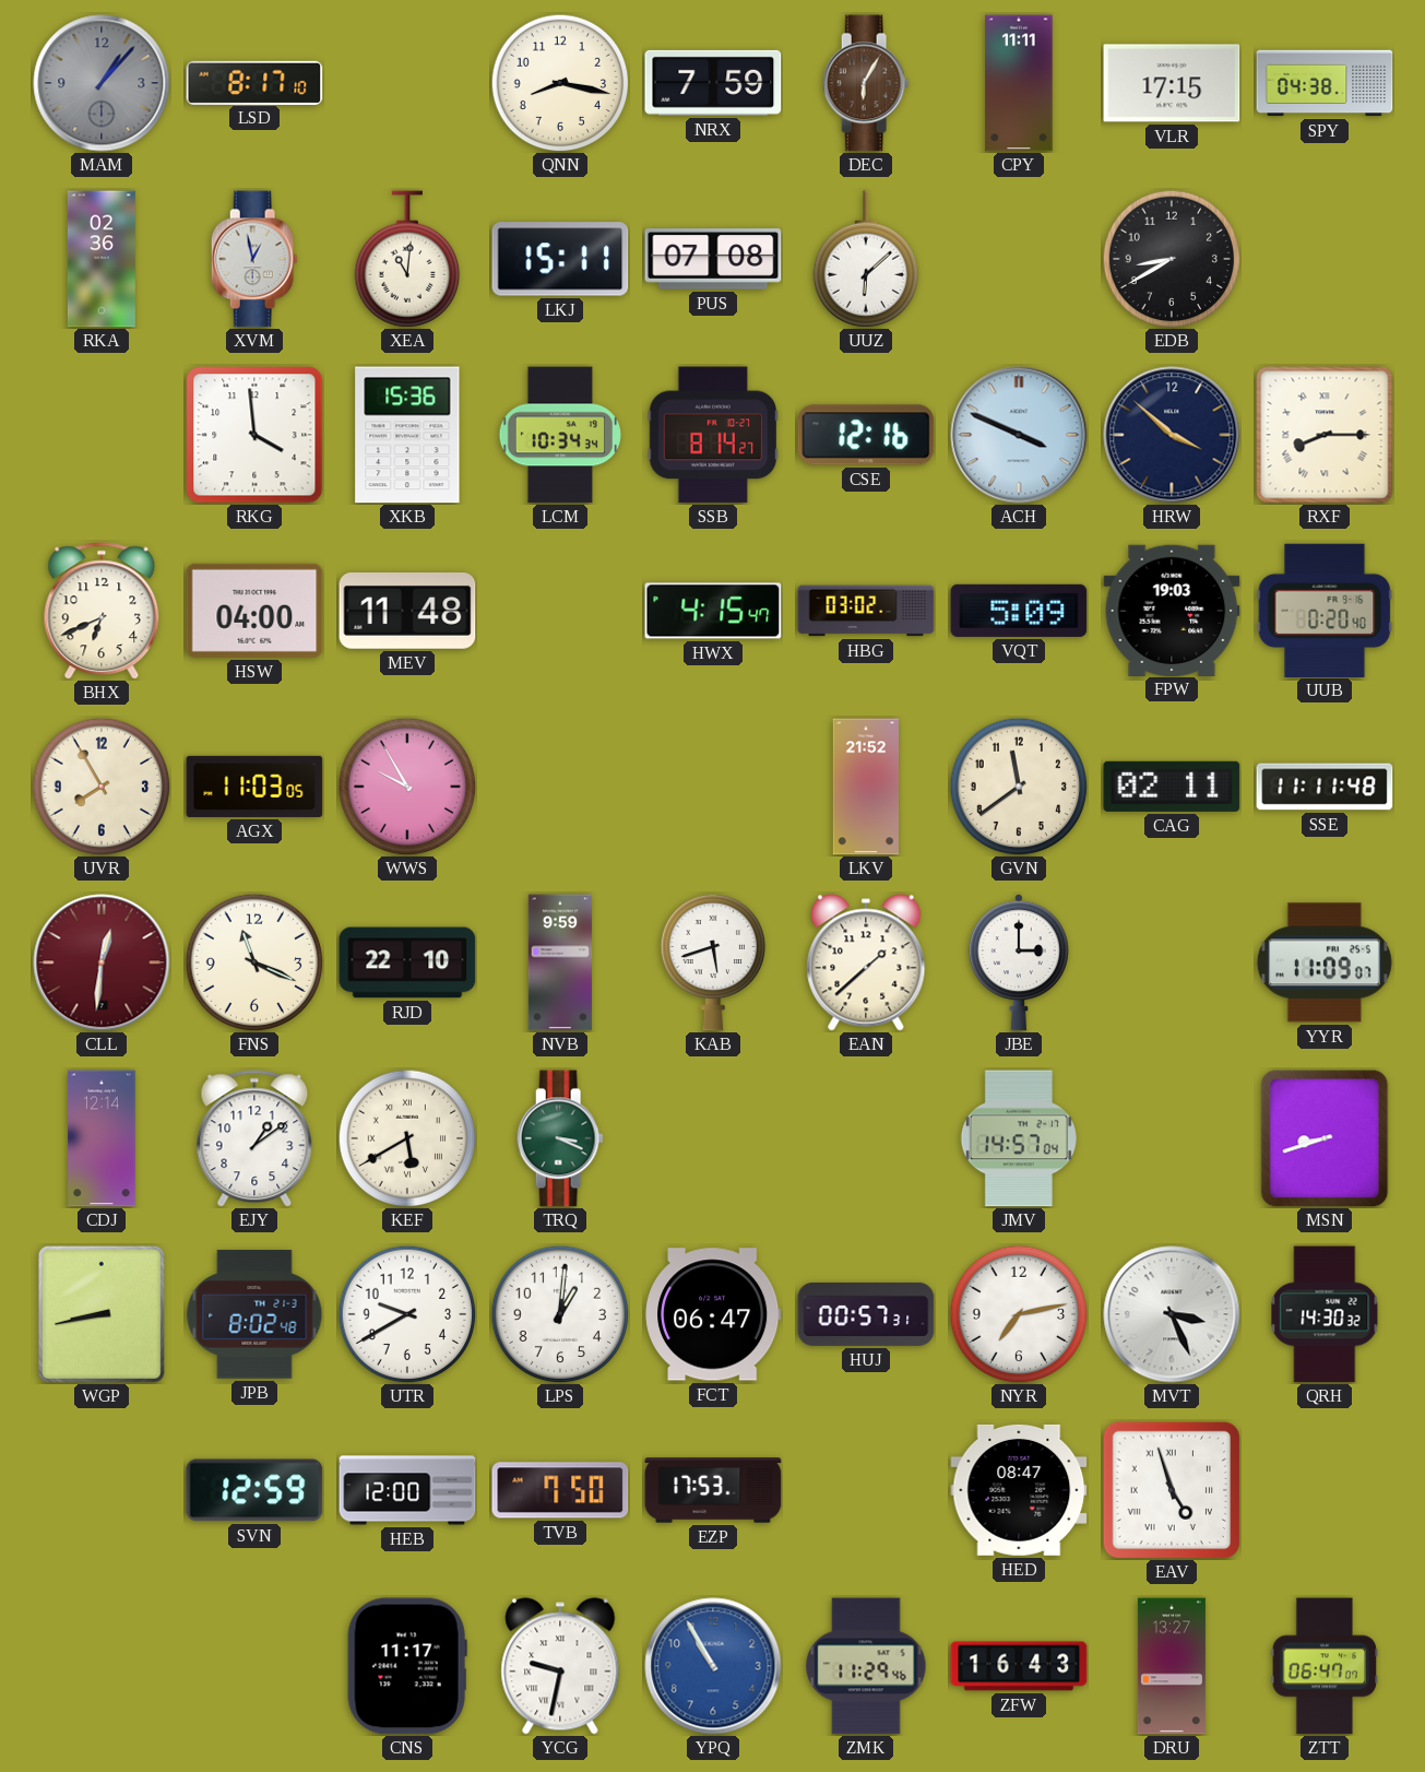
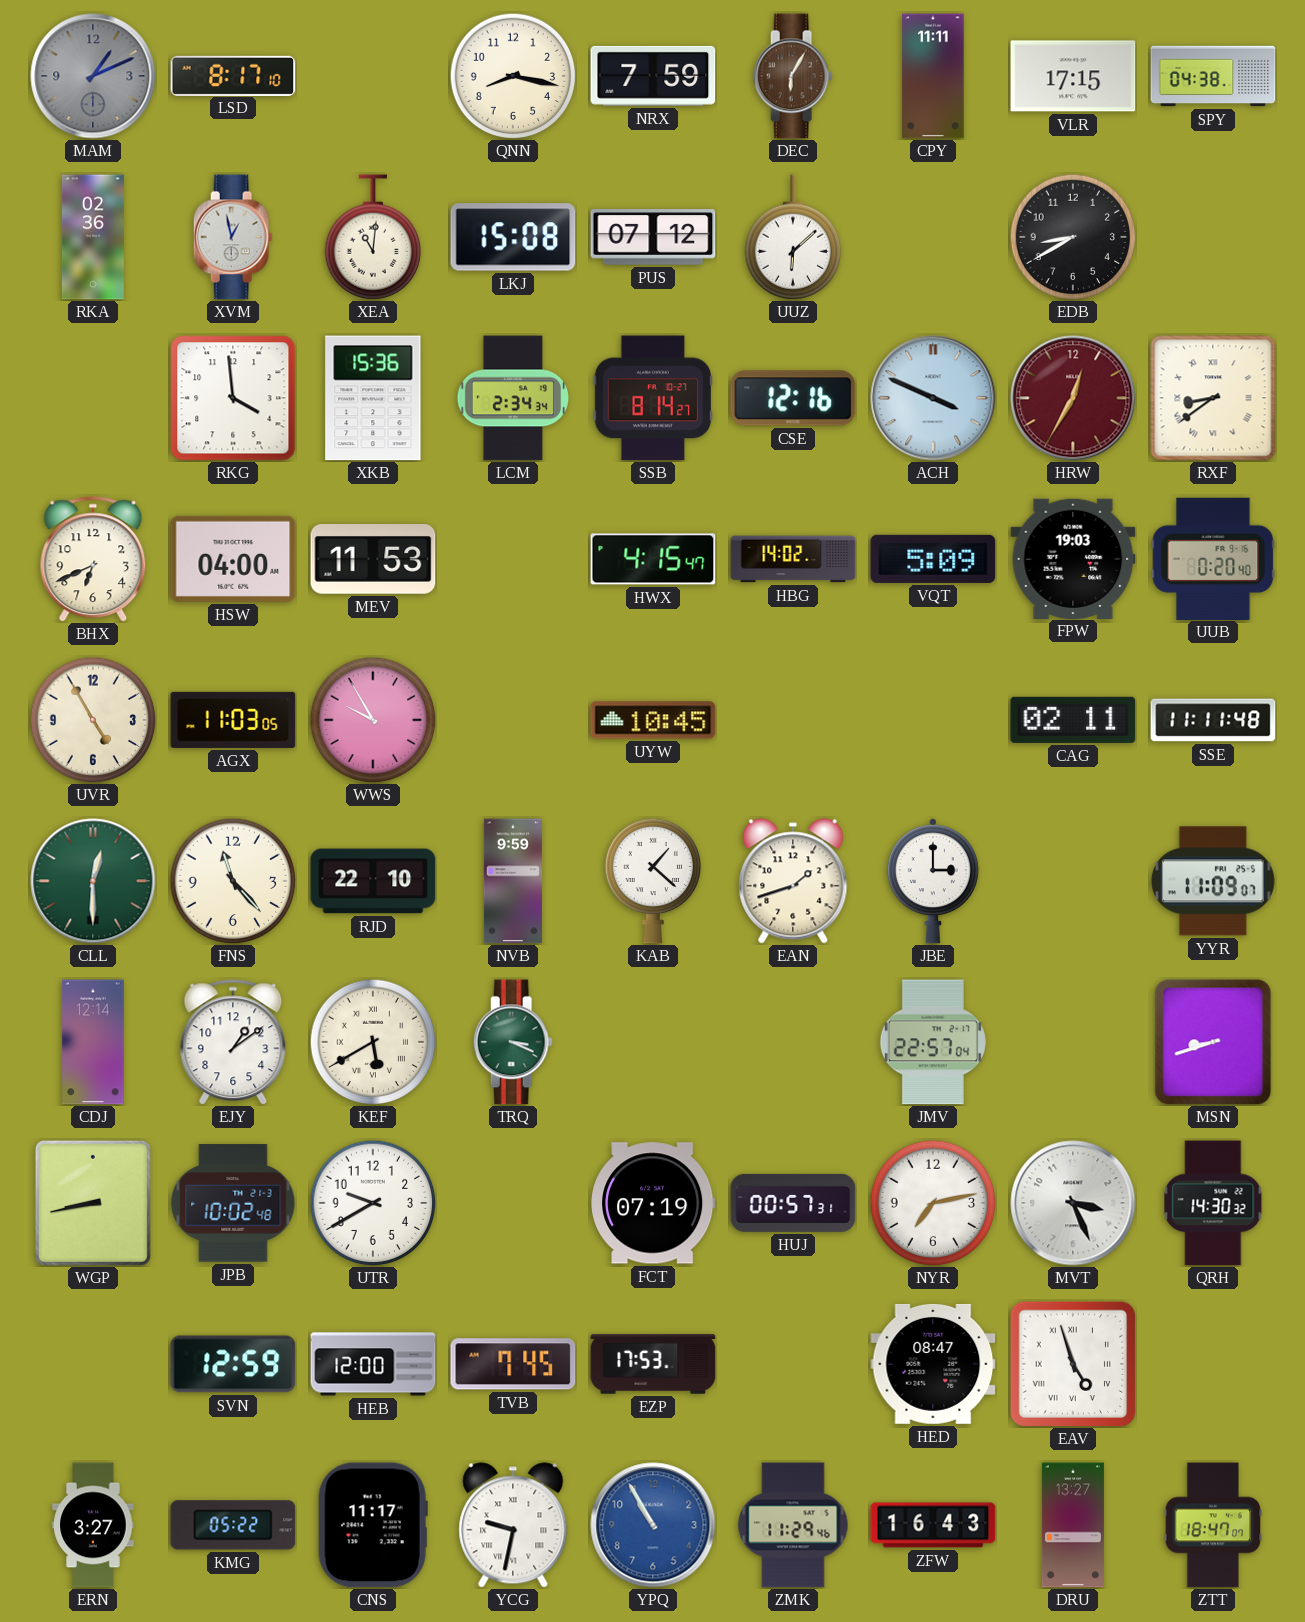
MAM: 1:07 -> 1:11 (93, 76)
LKJ: 15:11 -> 15:08 (513, 237)
PUS: 07:08 -> 07:12 (653, 237)
LCM: 10:34 -> 2:34 (512, 398)
HRW: 3:52 -> 12:35 (1073, 398)
HRW dial: navy -> burgundy (1073, 398)
RXF: 8:15 -> 8:39 (1213, 398)
MEV: 11:48 -> 11:53 (373, 560)
HBG: 03:02 -> 14:02 (793, 559)
UVR: 7:55 -> 4:55 (93, 720)
UYW: none -> 10:45 (653, 720)
LKV: 21:52 -> none (865, 787)
GVN: 11:39 -> none (1019, 787)
CLL: 12:31 -> 12:30 (93, 881)
CLL dial: burgundy -> green (93, 881)
FNS: 11:19 -> 11:23 (233, 881)
KAB: 5:42 -> 1:22 (652, 881)
EAN: 1:38 -> 1:42 (793, 881)
JMV: 14:57 -> 22:57 (933, 1042)
JPB: 8:02 -> 10:02 (233, 1203)
LPS: 1:01 -> none (560, 1314)
FCT: 06:47 -> 07:19 (654, 1203)
TVB: 7:50 -> 7:45 (513, 1364)
ERN: none -> 3:27 (93, 1525)
KMG: none -> 05:22 (233, 1525)
ZTT: 06:47 -> 18:47 (1213, 1525)
